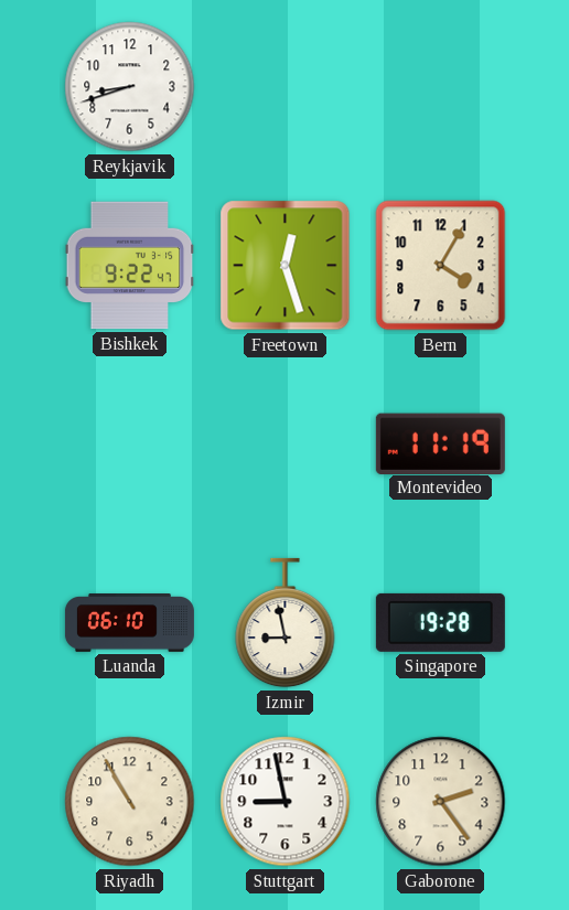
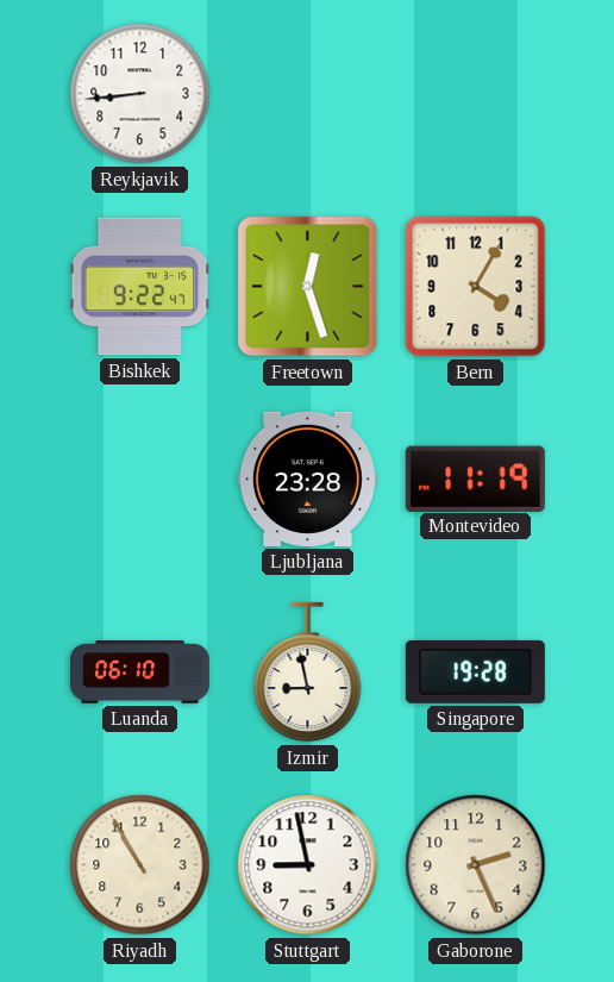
Reykjavik: 8:42 -> 8:44 (140, 94)
Ljubljana: none -> 23:28 (307, 479)
Gaborone: 2:24 -> 2:26 (476, 865)
